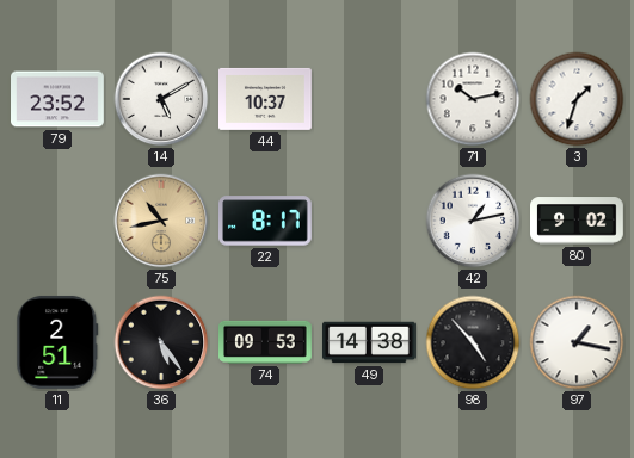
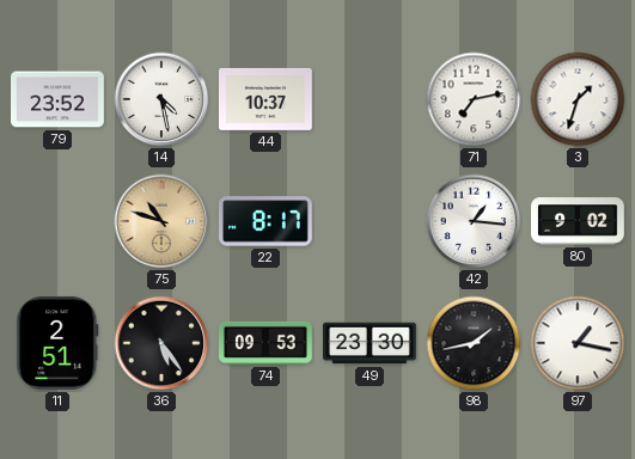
14: 5:10 -> 4:28 (161, 99)
71: 10:13 -> 7:13 (474, 99)
75: 10:43 -> 10:48 (161, 221)
42: 1:13 -> 1:16 (474, 221)
49: 14:38 -> 23:30 (371, 343)
98: 4:53 -> 1:43 (474, 343)
